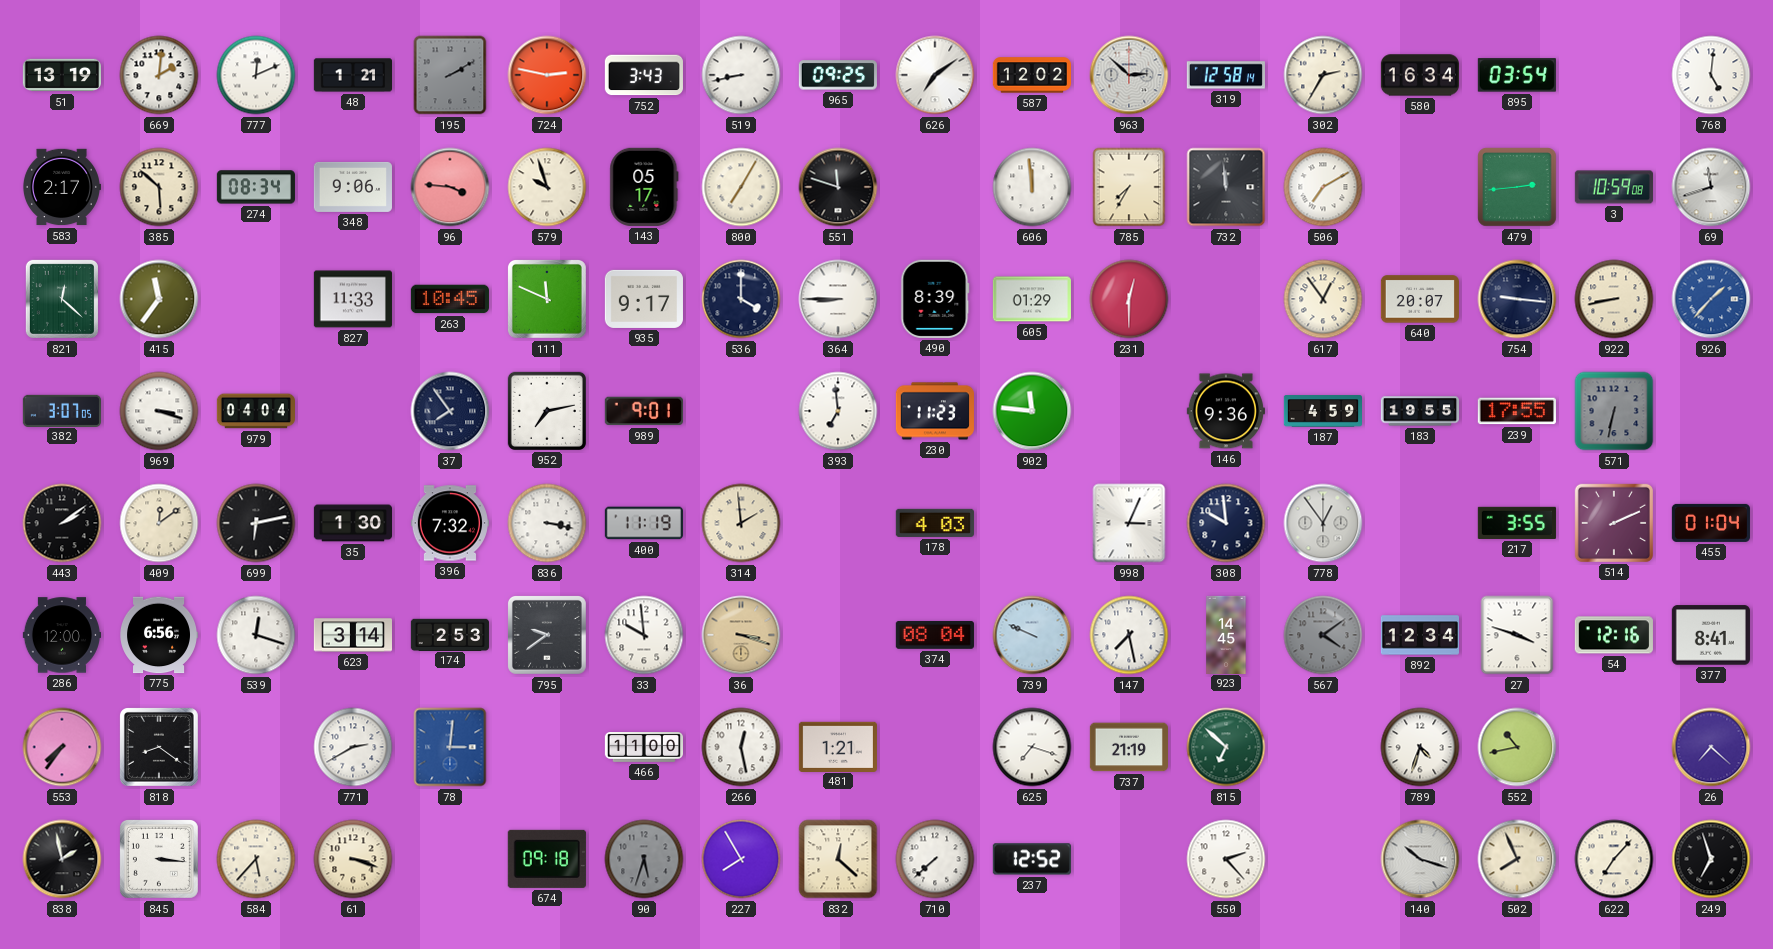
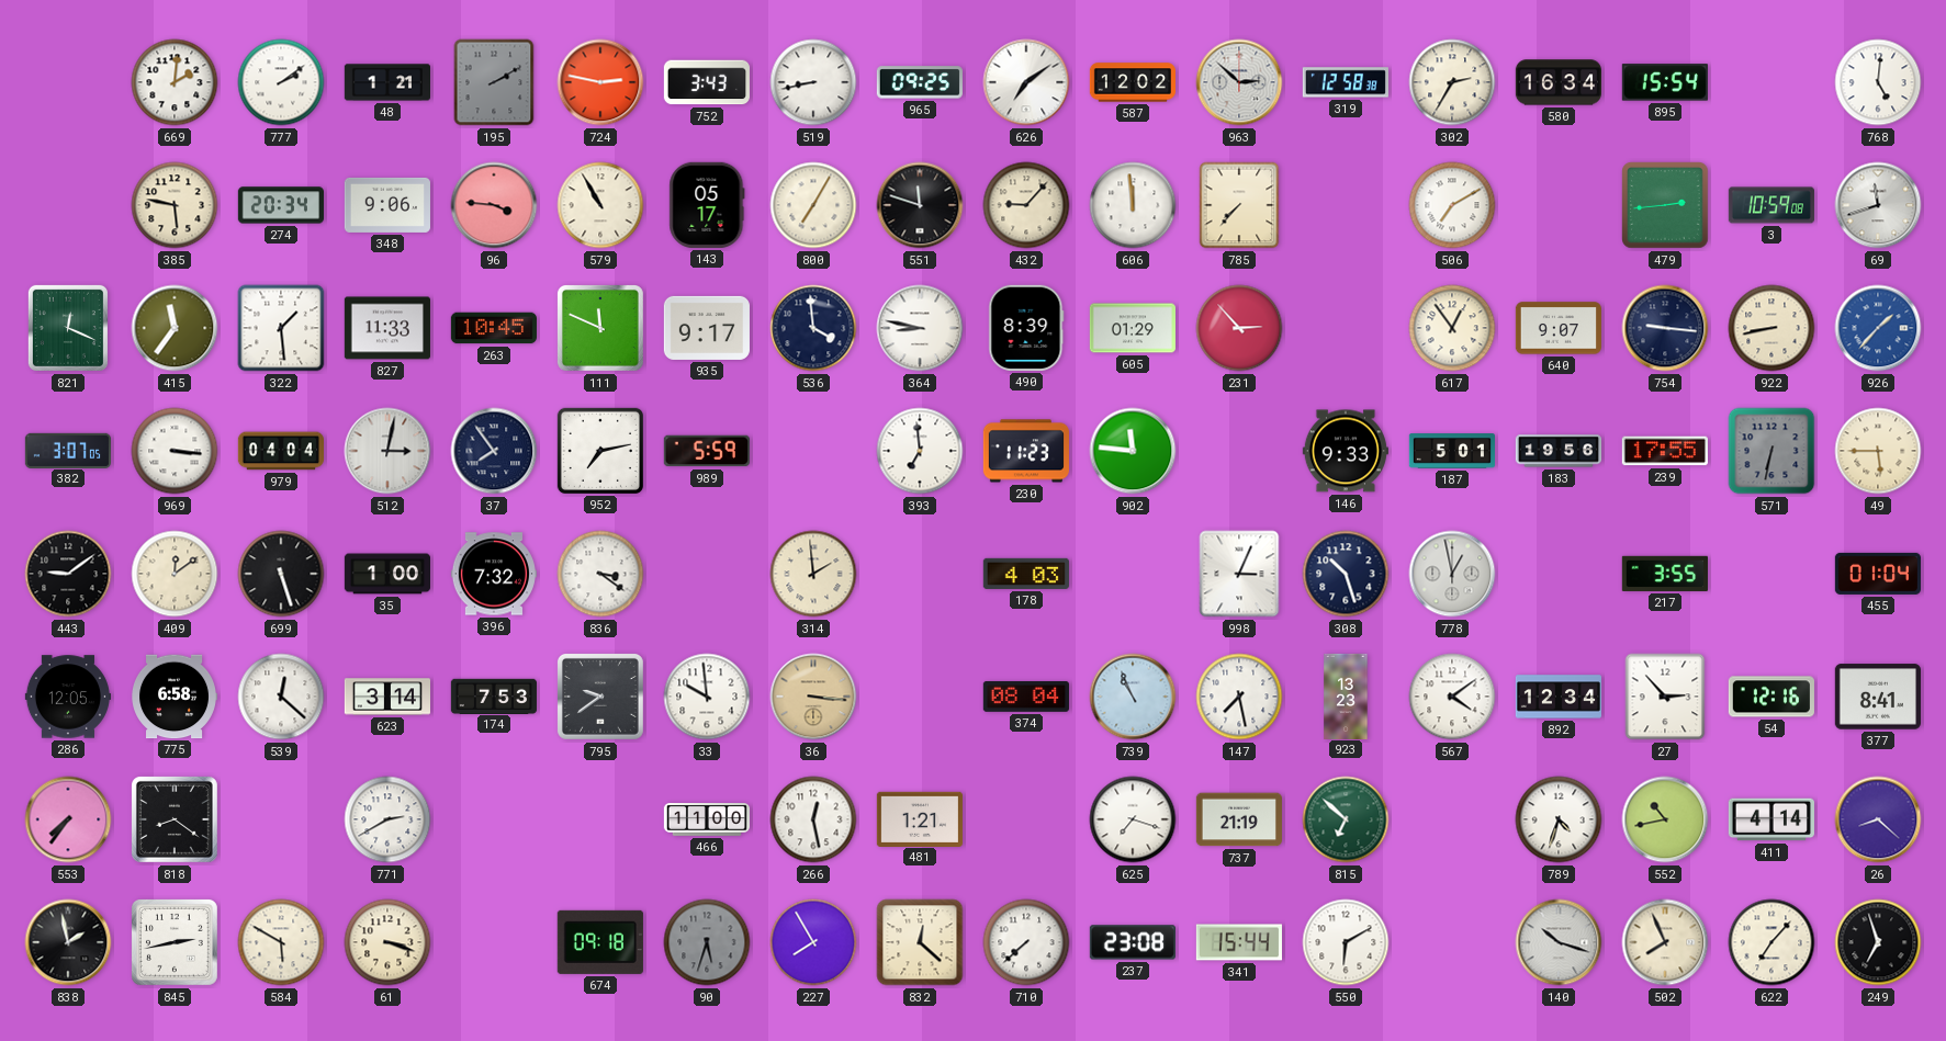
51: 13:19 -> none (61, 75)
777: 12:11 -> 2:09 (281, 82)
319: 12:58:14 -> 12:58:38 (1346, 82)
895: 03:54 -> 15:54 (1665, 82)
583: 2:17 -> none (61, 187)
385: 5:52 -> 5:47 (175, 205)
274: 08:34 -> 20:34 (281, 205)
579: 9:57 -> 10:55 (600, 205)
432: none -> 9:07 (1026, 205)
785: 7:35 -> 7:37 (1239, 205)
732: 11:59 -> none (1226, 187)
821: 12:22 -> 12:19 (68, 328)
322: none -> 1:29 (281, 328)
536: 4:00 -> 3:59 (813, 328)
364: 8:45 -> 8:47 (920, 328)
231: 12:30 -> 2:53 (1239, 328)
640: 20:07 -> 9:07 (1559, 328)
969: 3:18 -> 3:16 (175, 451)
512: none -> 3:02 (387, 451)
989: 9:01 -> 5:59 (707, 451)
146: 9:36 -> 9:33 (1346, 451)
187: 4:59 -> 5:01 (1451, 451)
183: 19:55 -> 19:56 (1557, 451)
49: none -> 5:45 (1878, 451)
443: 2:09 -> 9:09 (68, 574)
699: 6:13 -> 5:27 (281, 574)
35: 1:30 -> 1:00 (386, 574)
836: 3:17 -> 3:21 (600, 574)
400: 11:19 -> none (643, 523)
308: 9:59 -> 10:27 (1346, 574)
778: 12:54 -> 12:58 (1452, 574)
514: 2:11 -> none (1614, 523)
286: 12:00 -> 12:05 (67, 697)
775: 6:56 -> 6:58 (175, 697)
539: 12:18 -> 12:22 (281, 697)
174: 2:53 -> 7:53 (494, 695)
36: 3:18 -> 3:16 (813, 697)
739: 9:49 -> 10:56 (1133, 697)
923: 14:45 -> 13:23 (1346, 695)
567 dial: grey -> white (1452, 697)
27: 3:48 -> 2:53 (1665, 697)
78: 3:01 -> none (450, 747)
411: none -> 4:14 (1771, 819)
26: 7:22 -> 8:22 (1878, 819)
845: 3:16 -> 2:43 (175, 942)
584: 5:37 -> 5:50 (281, 942)
237: 12:52 -> 23:08 (1133, 942)
341: none -> 15:44 (1239, 942)
550: 2:23 -> 6:10 (1346, 942)
